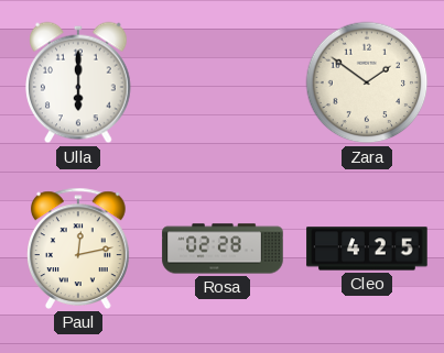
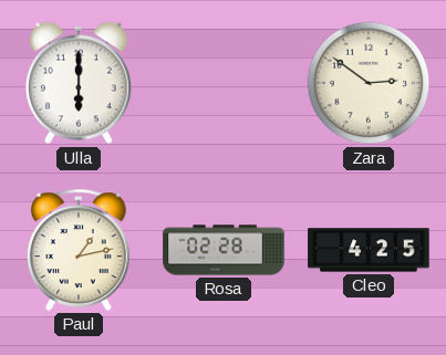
Zara: 1:51 -> 2:51 (369, 83)
Paul: 12:13 -> 1:13 (80, 250)
